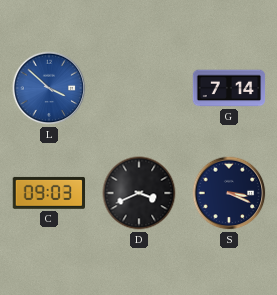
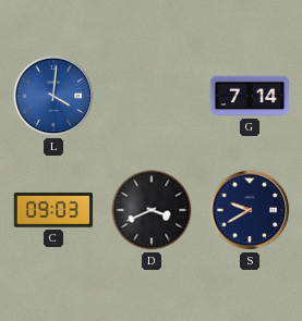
L: 3:52 -> 4:01 (53, 96)
S: 3:19 -> 9:40 (250, 210)
